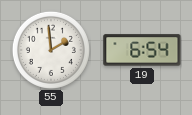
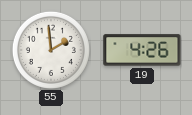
19: 6:54 -> 4:26 (142, 50)
